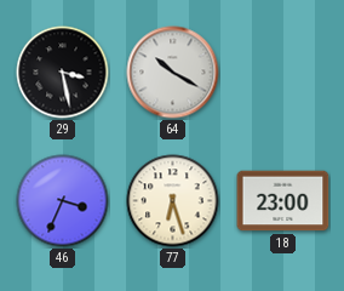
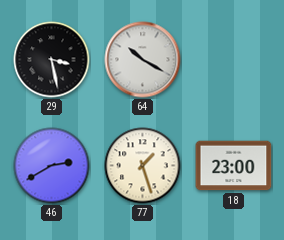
46: 3:34 -> 2:40 (52, 166)
77: 6:27 -> 1:27 (143, 166)
